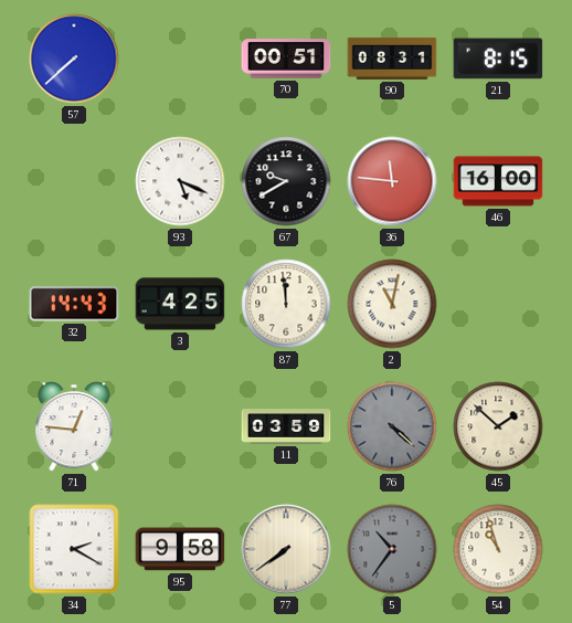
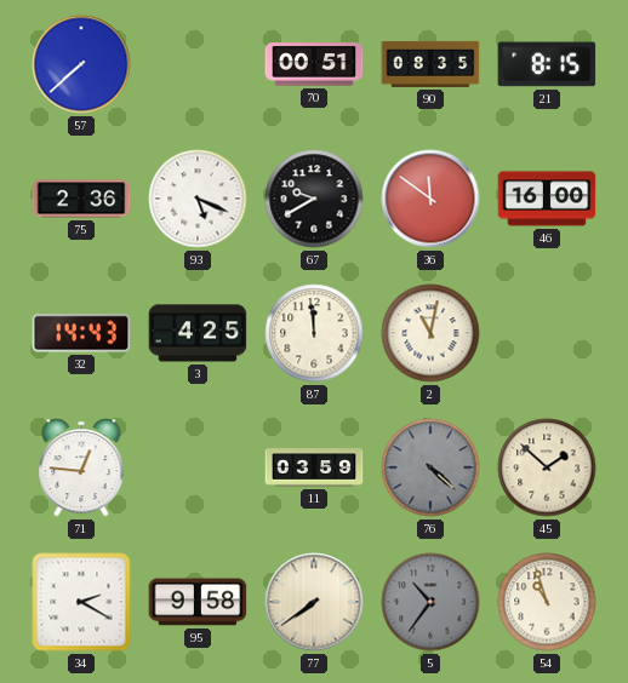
90: 08:31 -> 08:35 (430, 64)
75: none -> 2:36 (81, 199)
36: 11:46 -> 11:51 (430, 199)
